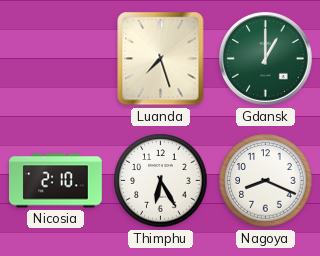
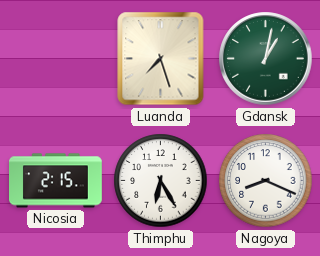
Gdansk: 1:00 -> 1:02 (266, 59)
Nicosia: 2:10 -> 2:15 (56, 181)
